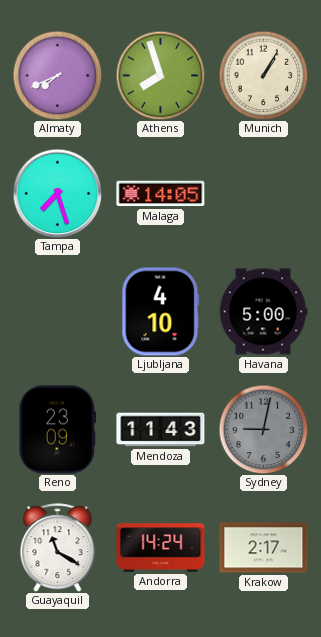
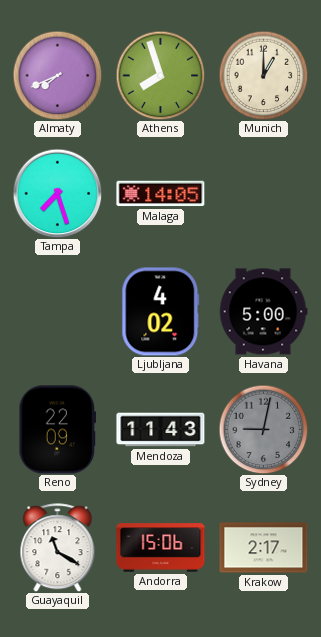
Munich: 1:05 -> 1:00 (263, 75)
Ljubljana: 4:10 -> 4:02 (161, 312)
Reno: 23:09 -> 22:09 (58, 430)
Andorra: 14:24 -> 15:06 (161, 548)
